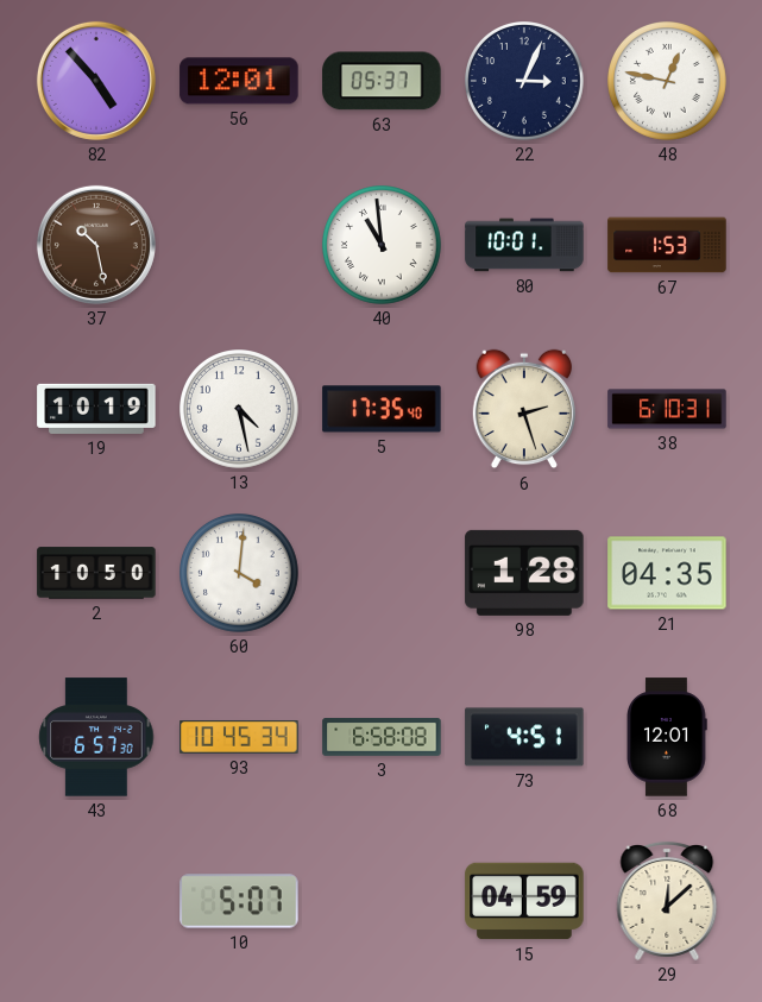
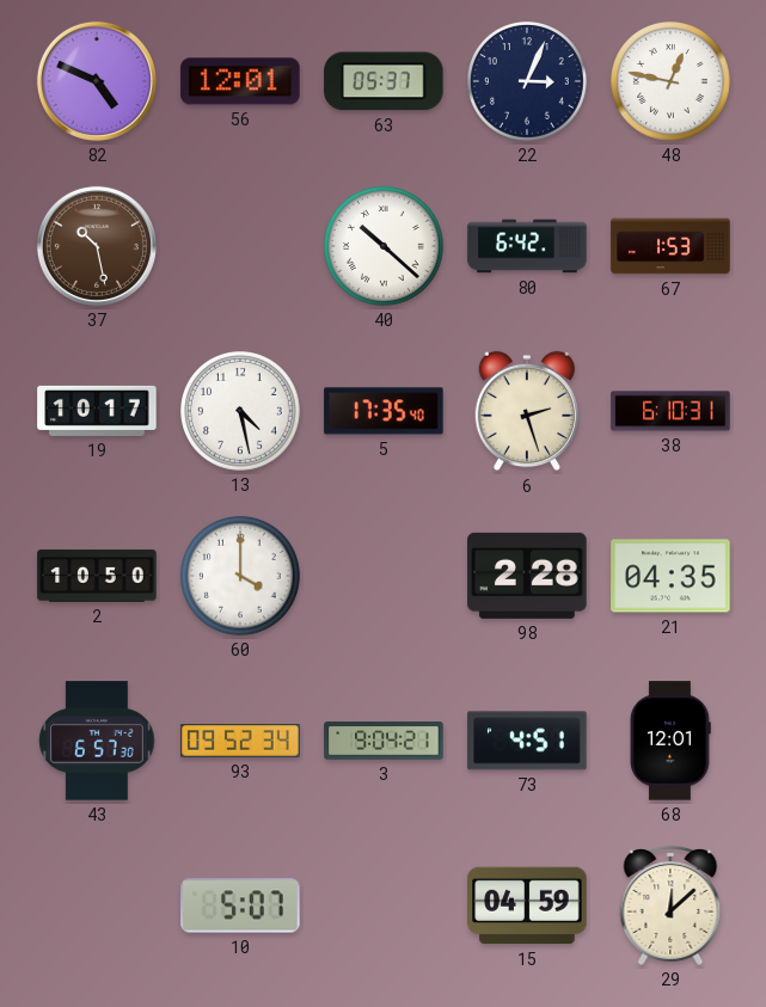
82: 4:53 -> 4:49 (97, 81)
40: 10:59 -> 10:22 (385, 247)
80: 10:01 -> 6:42 (527, 246)
19: 10:19 -> 10:17 (97, 411)
60: 4:01 -> 4:00 (241, 577)
98: 1:28 -> 2:28 (527, 576)
93: 10:45 -> 09:52 (240, 741)
3: 6:58 -> 9:04 (384, 741)
